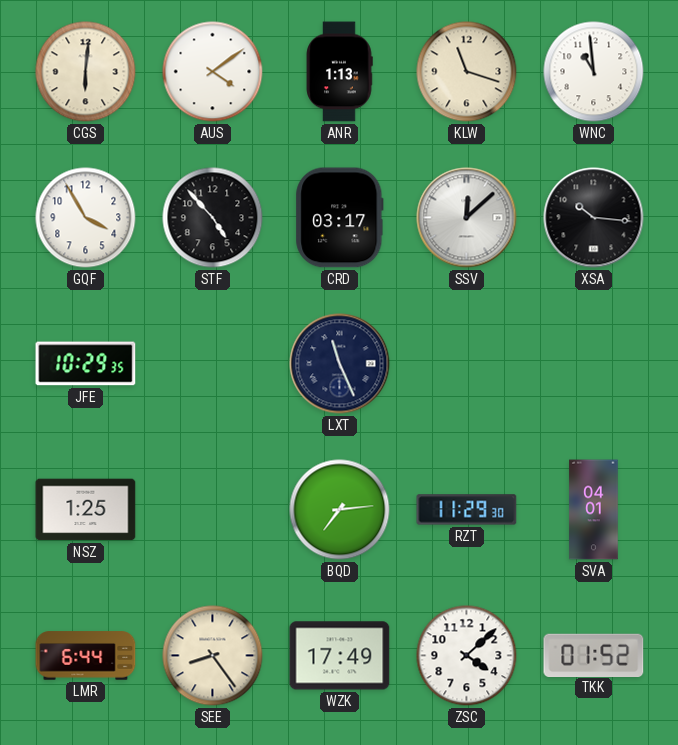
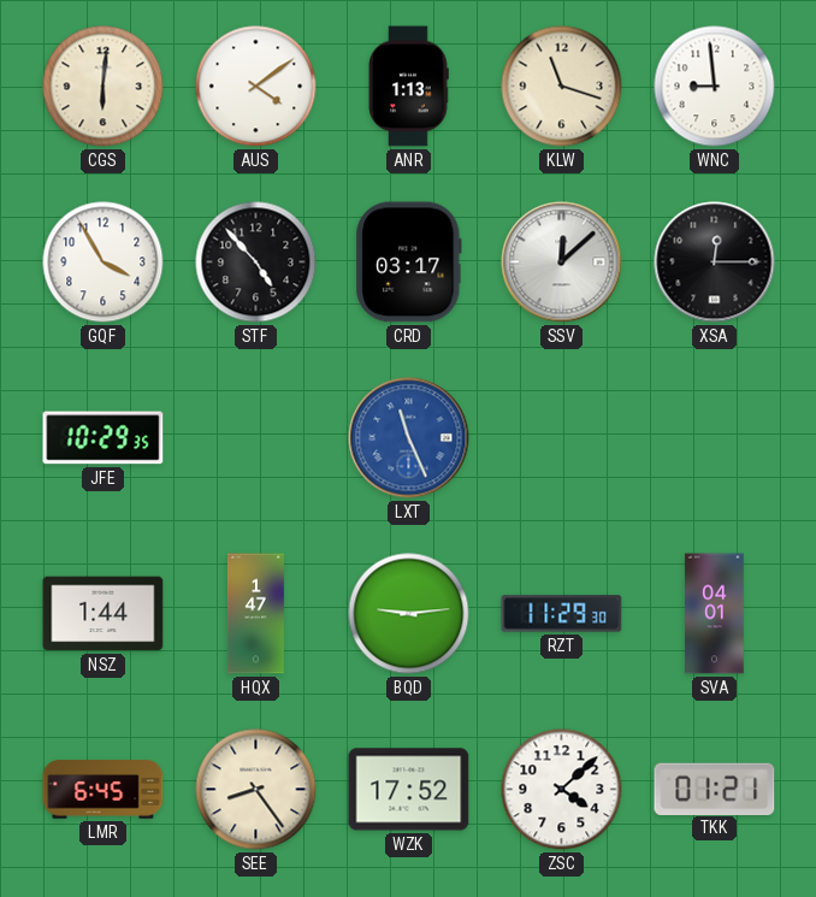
WNC: 10:59 -> 8:59 (715, 87)
XSA: 10:16 -> 12:15 (715, 262)
LXT dial: navy -> blue (409, 438)
NSZ: 1:25 -> 1:44 (104, 614)
HQX: none -> 1:47 (255, 614)
BQD: 7:14 -> 9:14 (409, 614)
LMR: 6:44 -> 6:45 (104, 790)
WZK: 17:49 -> 17:52 (409, 790)
TKK: 01:52 -> 01:21 (715, 789)
